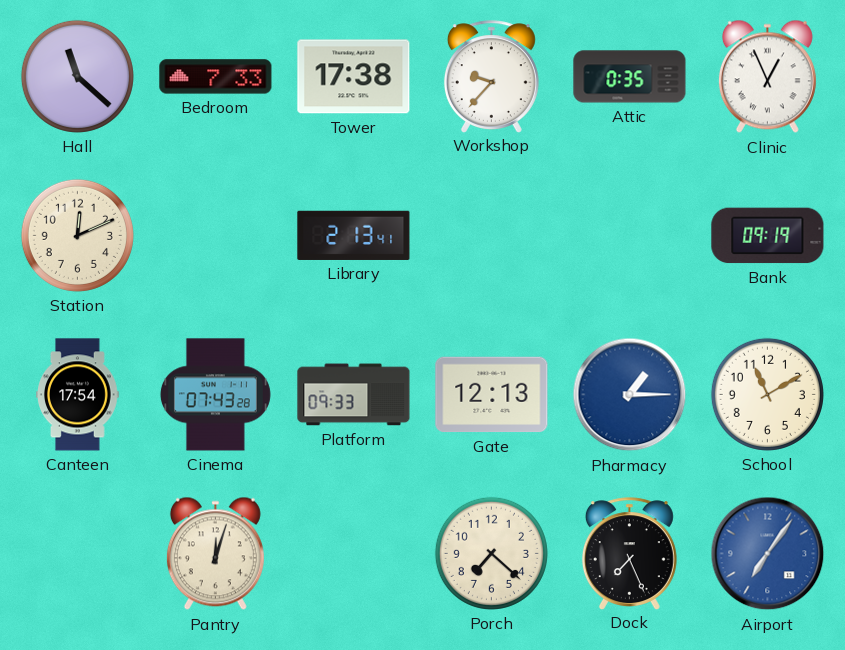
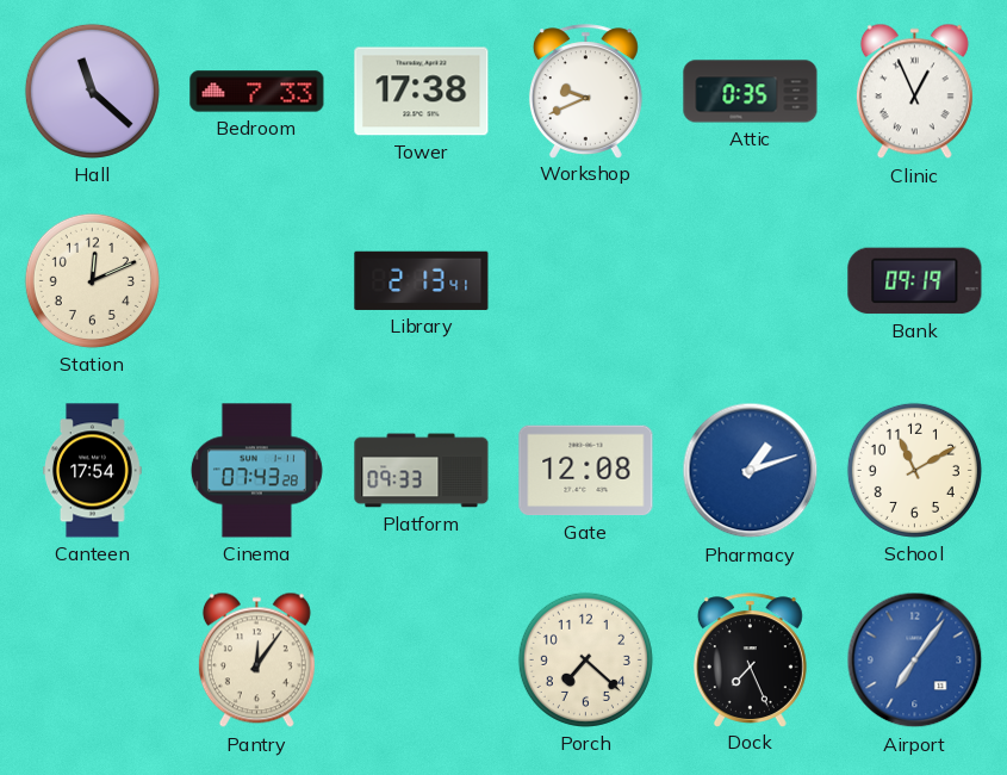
Workshop: 9:37 -> 9:41 (585, 91)
Gate: 12:13 -> 12:08 (586, 471)
Pharmacy: 1:15 -> 1:12 (751, 471)
Pantry: 12:03 -> 12:06 (256, 661)
